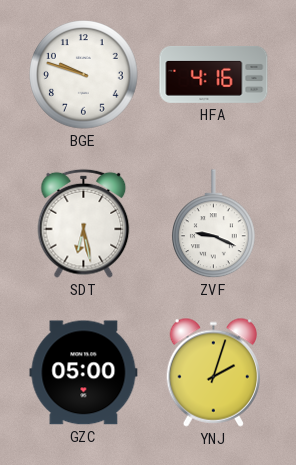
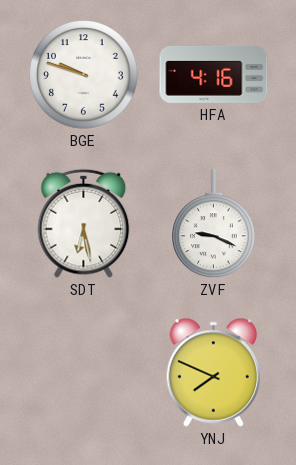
GZC: 05:00 -> none (84, 373)
YNJ: 2:03 -> 7:49 (213, 372)
